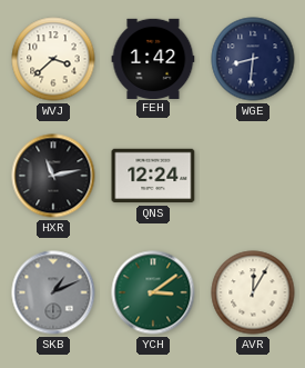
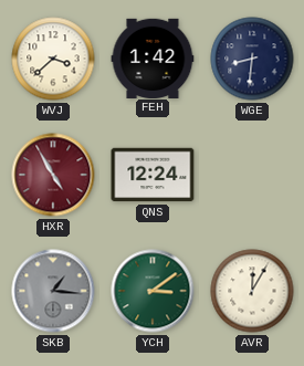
HXR: 11:13 -> 4:55 (53, 175)
HXR dial: black -> burgundy (53, 175)
SKB: 1:11 -> 1:16 (53, 291)
